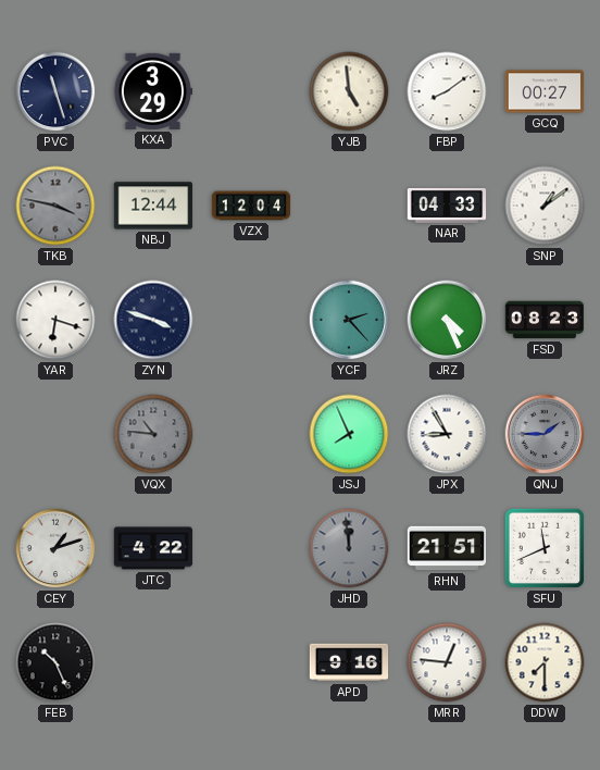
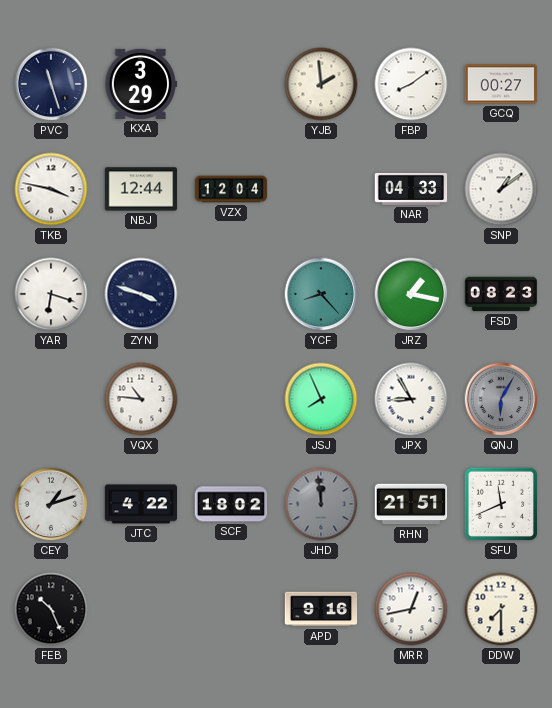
YJB: 4:59 -> 1:59 (321, 84)
TKB dial: grey -> white (51, 189)
YCF: 2:23 -> 8:23 (321, 294)
JRZ: 4:26 -> 1:17 (411, 294)
VQX dial: grey -> white (141, 399)
QNJ: 1:45 -> 6:05 (501, 399)
SCF: none -> 18:02 (231, 504)
MRR: 12:46 -> 12:43 (411, 609)
